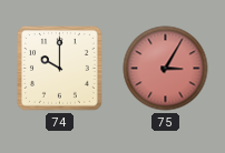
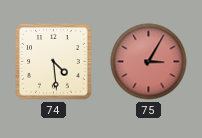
74: 10:00 -> 4:29 (54, 62)
